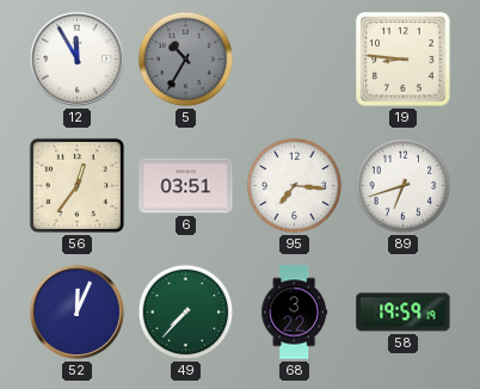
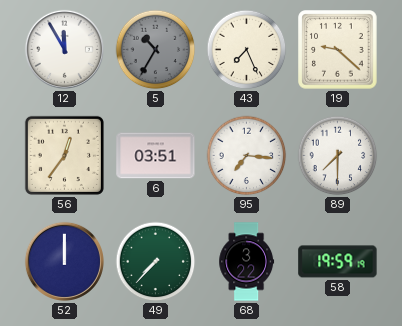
43: none -> 7:26 (247, 50)
19: 8:46 -> 9:22 (338, 50)
89: 6:42 -> 7:30 (338, 156)
52: 12:04 -> 12:00 (64, 261)
